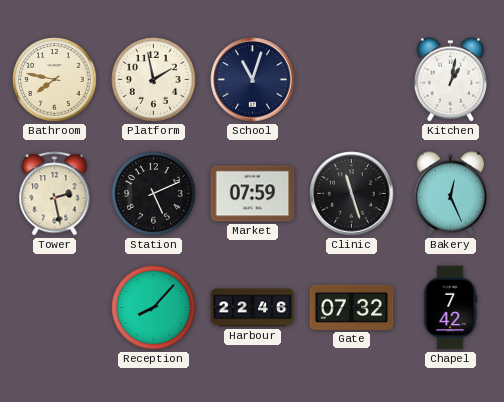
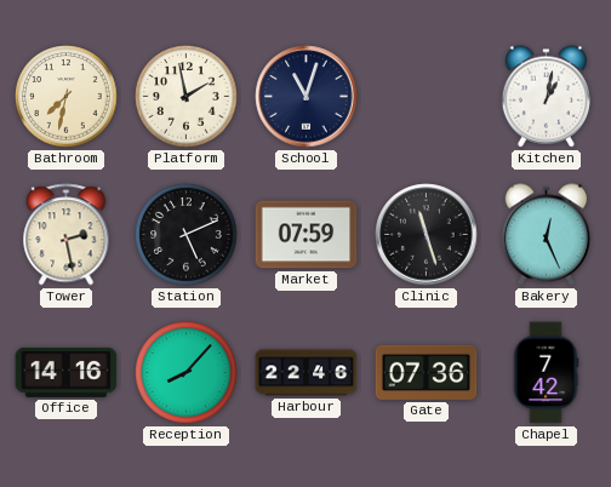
Bathroom: 7:47 -> 7:32 (67, 97)
Office: none -> 14:16 (67, 372)
Gate: 07:32 -> 07:36 (427, 372)
